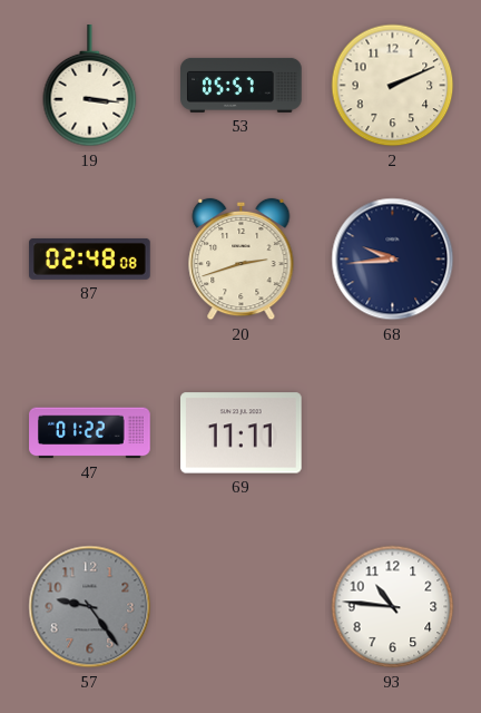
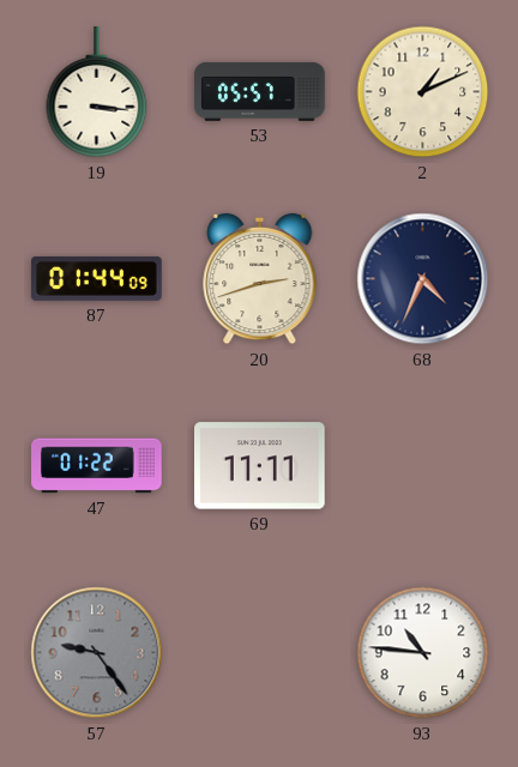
2: 2:11 -> 1:11 (423, 92)
87: 02:48 -> 01:44 (97, 279)
68: 9:44 -> 4:34 (423, 279)
